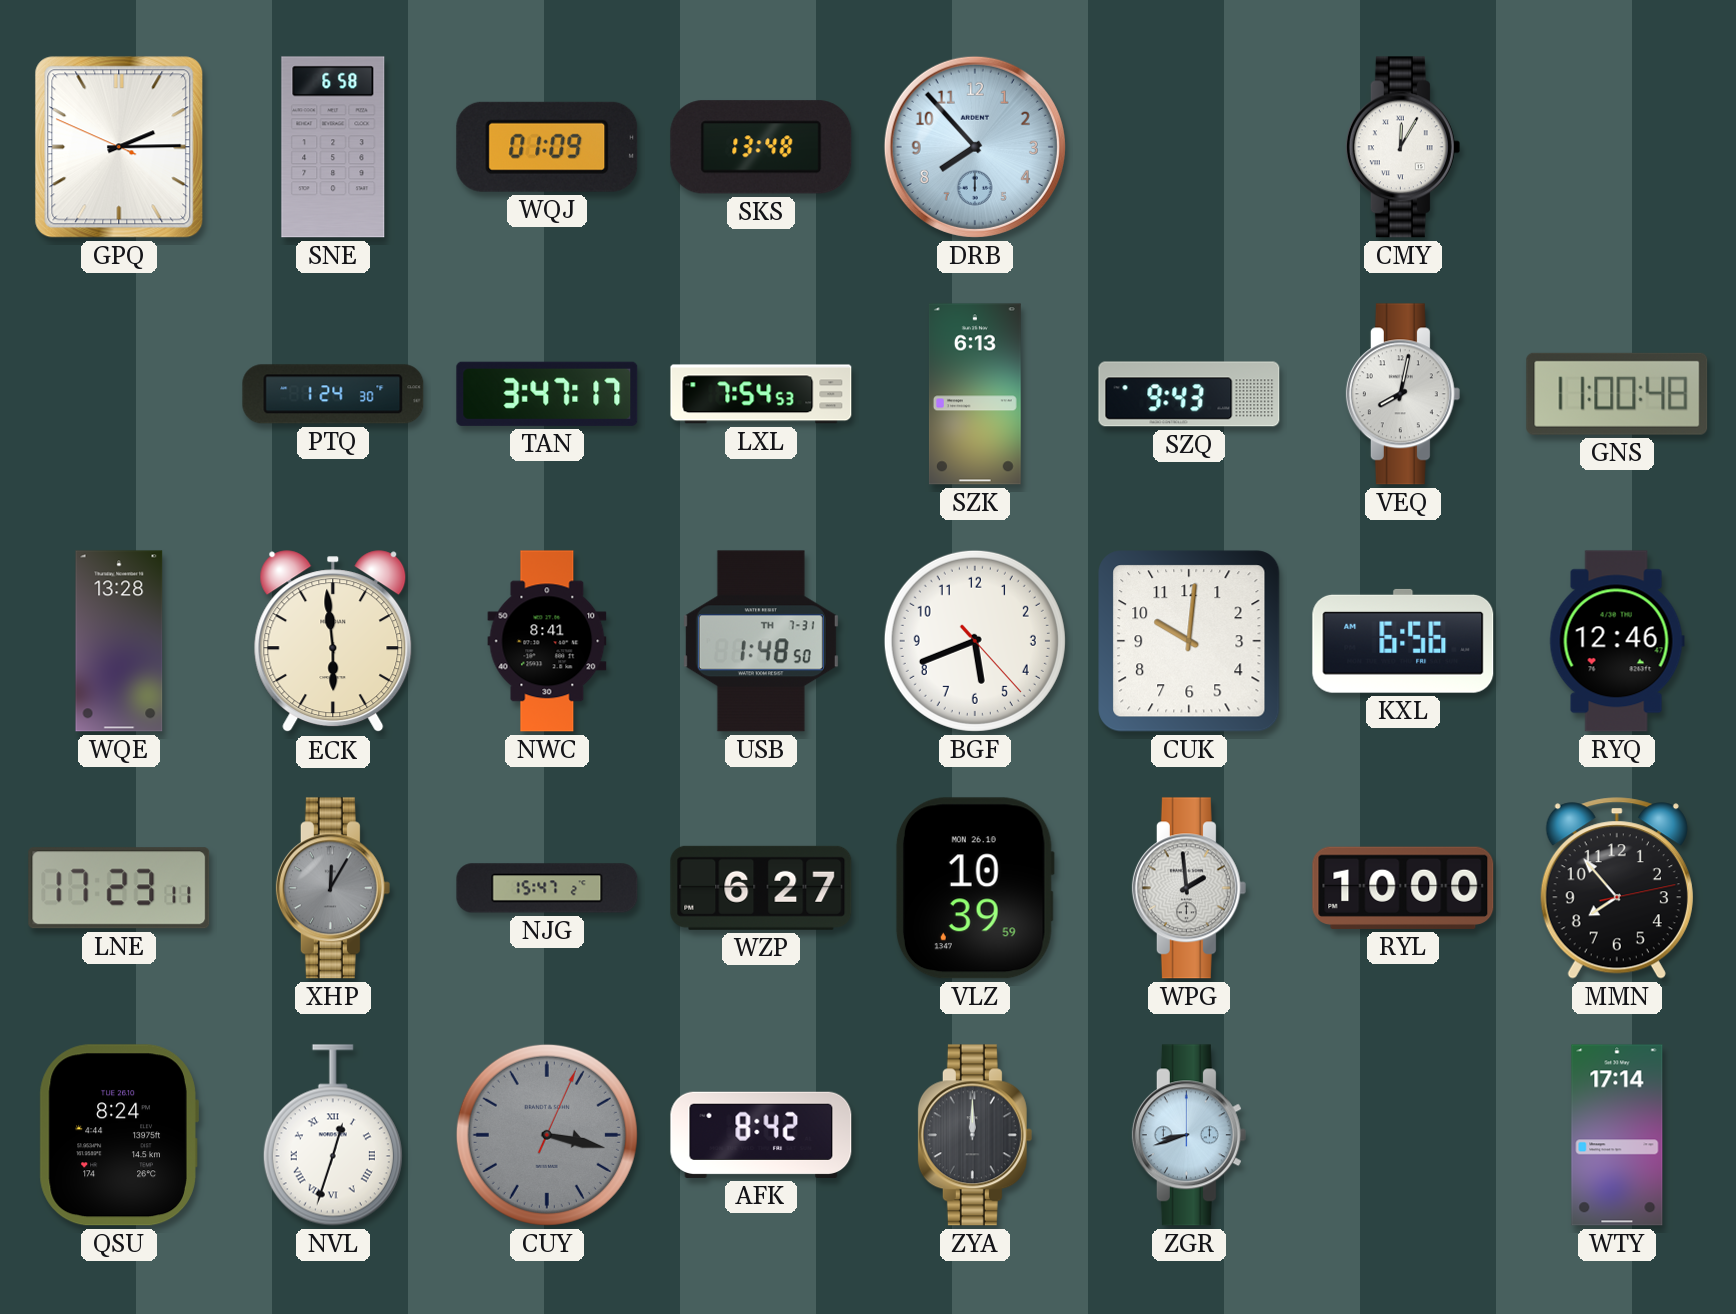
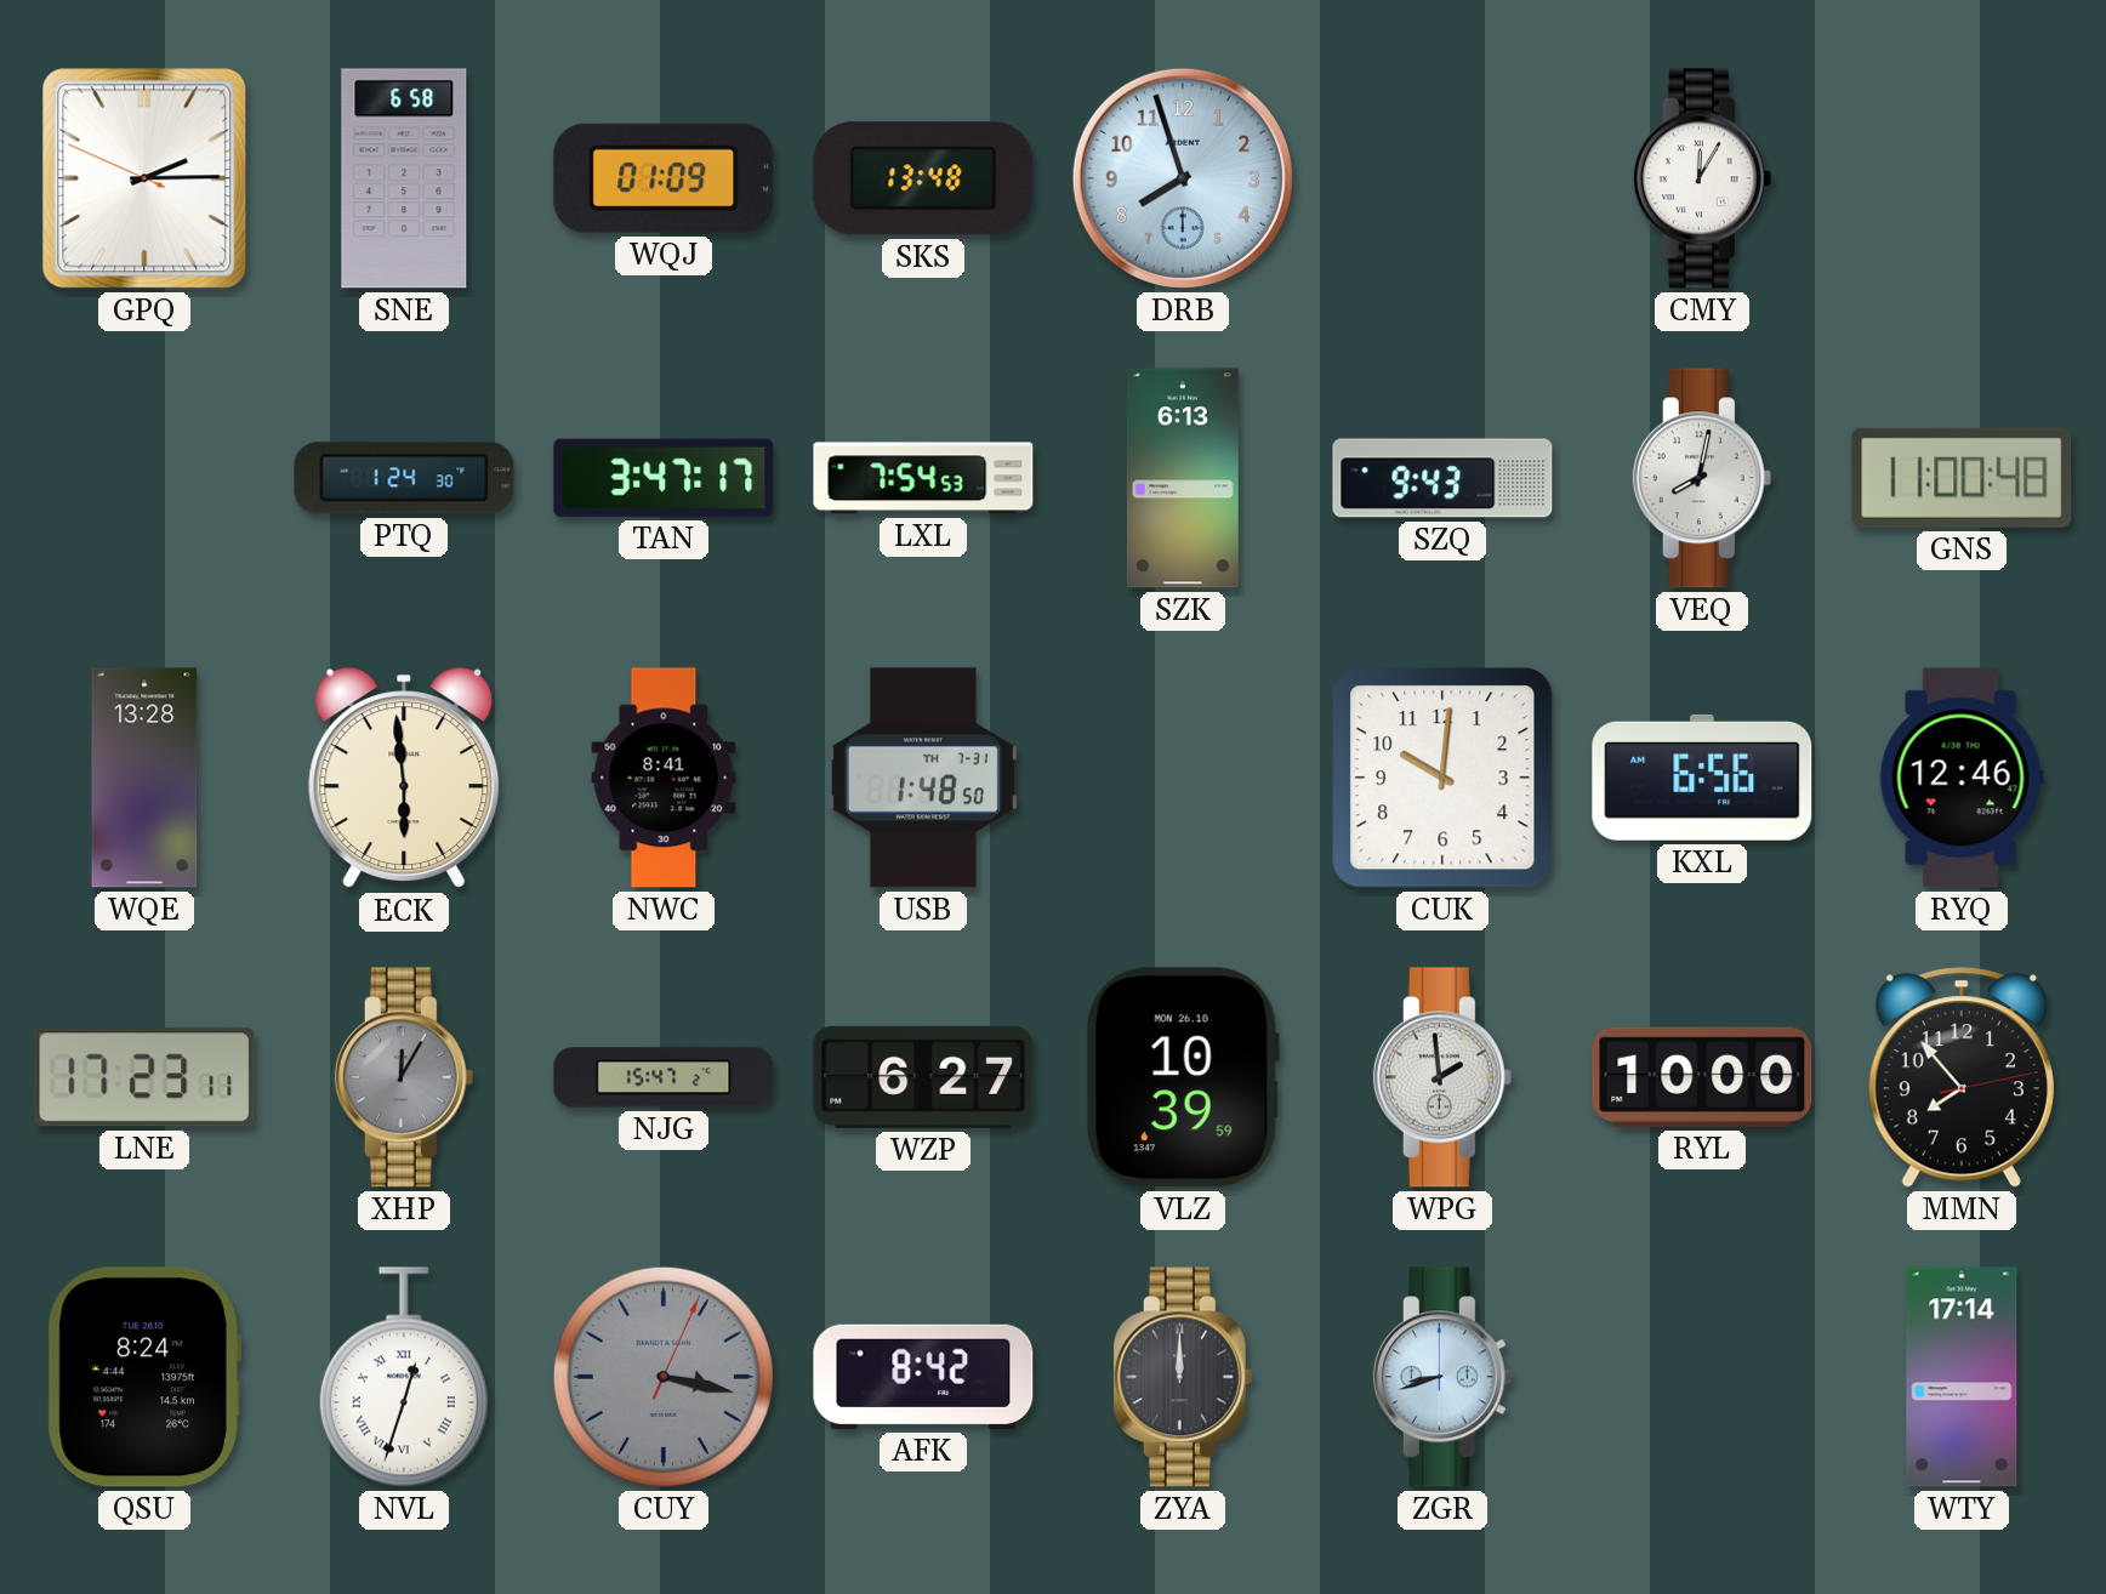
DRB: 7:53 -> 7:57 (1183, 178)
BGF: 5:41 -> none (975, 641)
